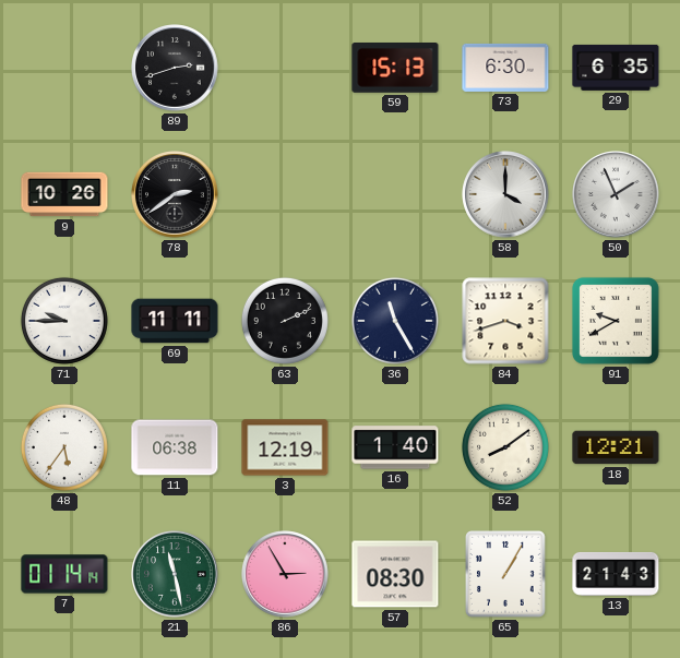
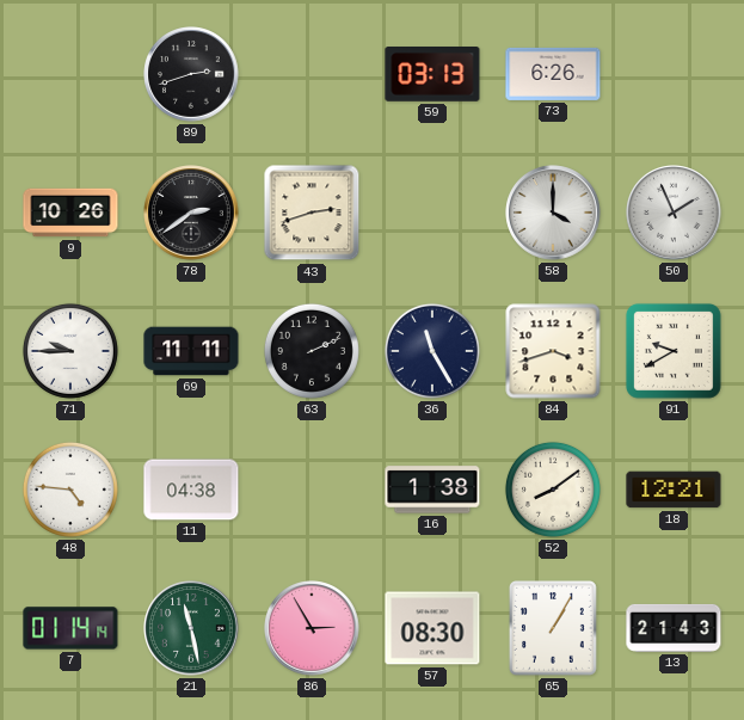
59: 15:13 -> 03:13 (432, 75)
73: 6:30 -> 6:26 (553, 74)
29: 6:35 -> none (616, 68)
43: none -> 2:42 (312, 213)
48: 5:36 -> 4:46 (70, 490)
11: 06:38 -> 04:38 (191, 490)
3: 12:19 -> none (285, 447)
16: 1:40 -> 1:38 (432, 490)
